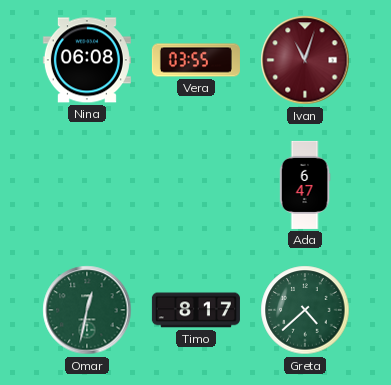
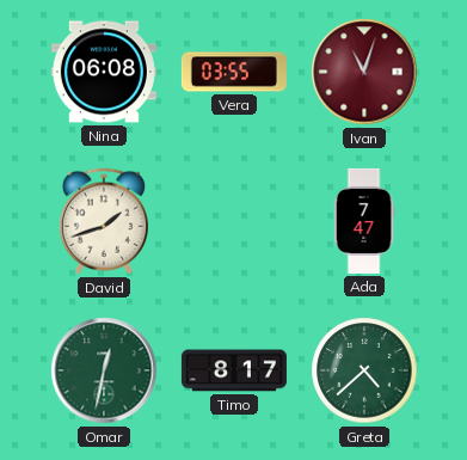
David: none -> 1:42 (104, 221)
Ada: 6:47 -> 7:47 (364, 221)
